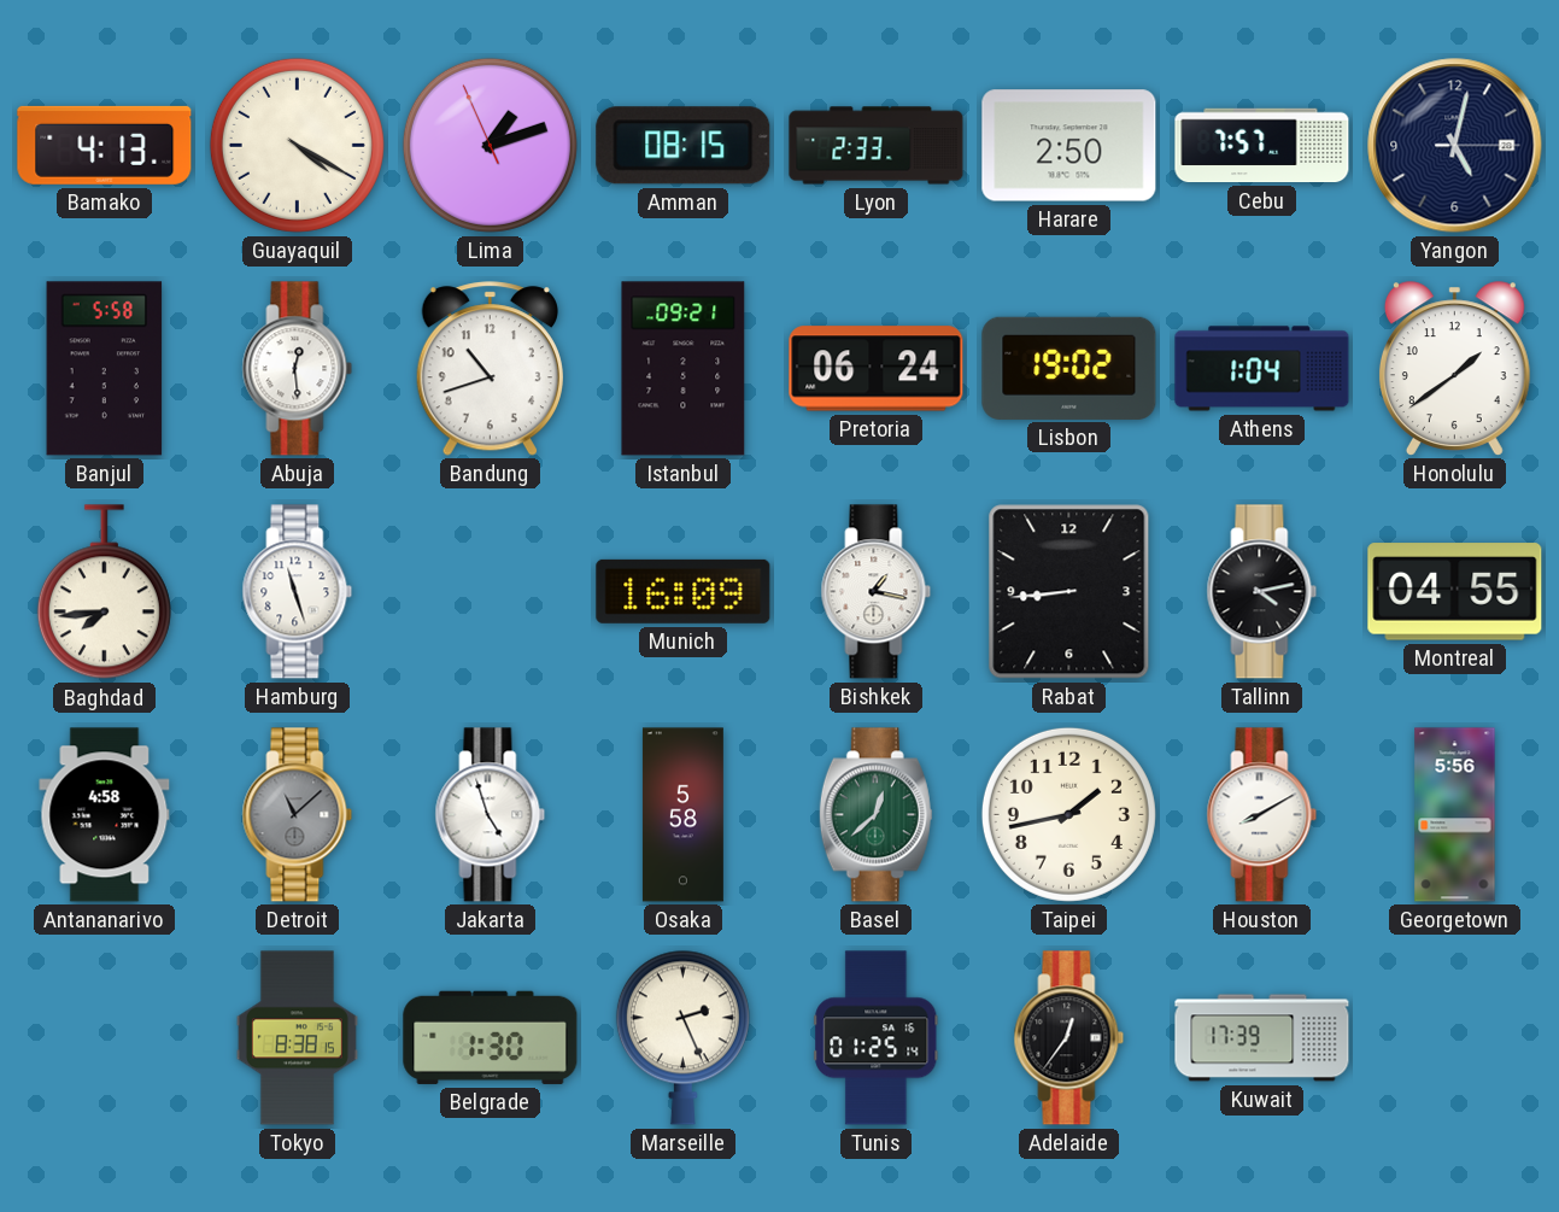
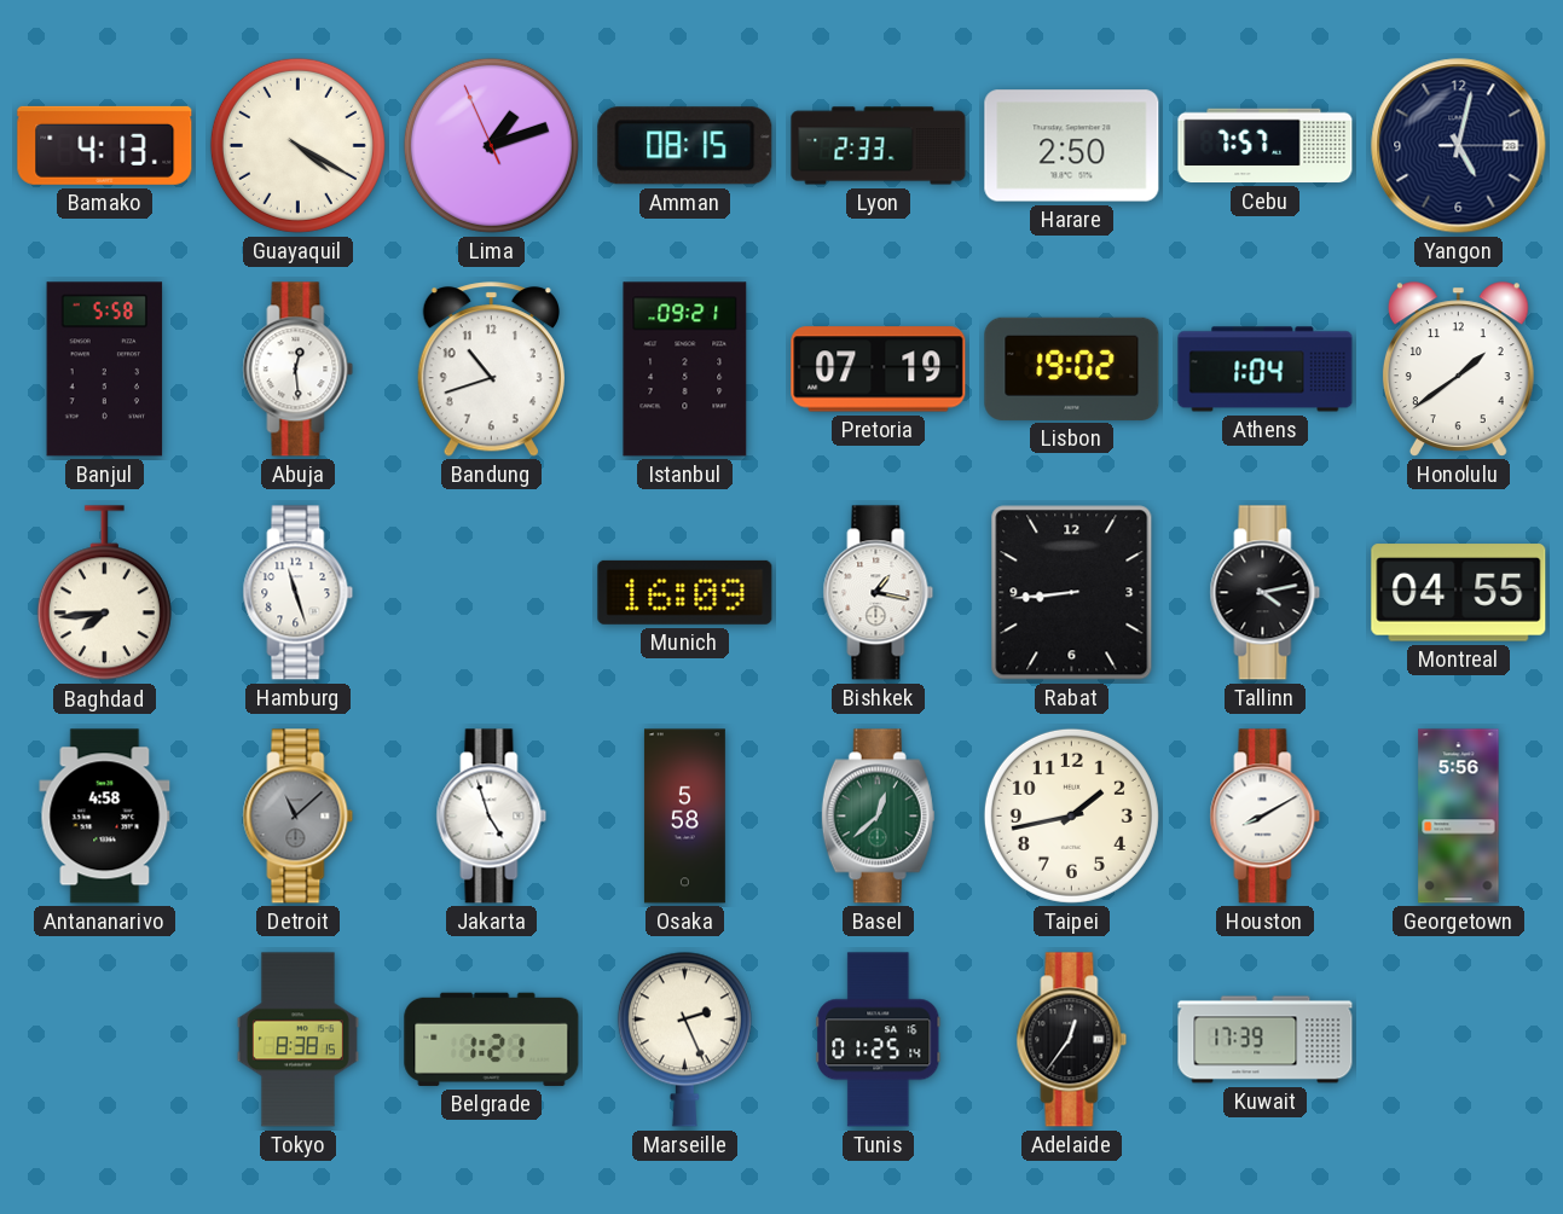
Pretoria: 06:24 -> 07:19 (879, 370)
Belgrade: 1:30 -> 1:21 (492, 1039)
